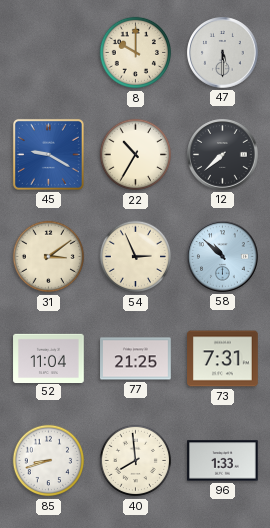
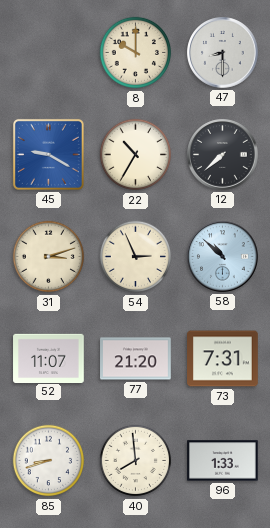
47: 5:30 -> 8:30 (223, 53)
31: 3:09 -> 3:12 (49, 257)
52: 11:04 -> 11:07 (49, 358)
77: 21:25 -> 21:20 (136, 359)
